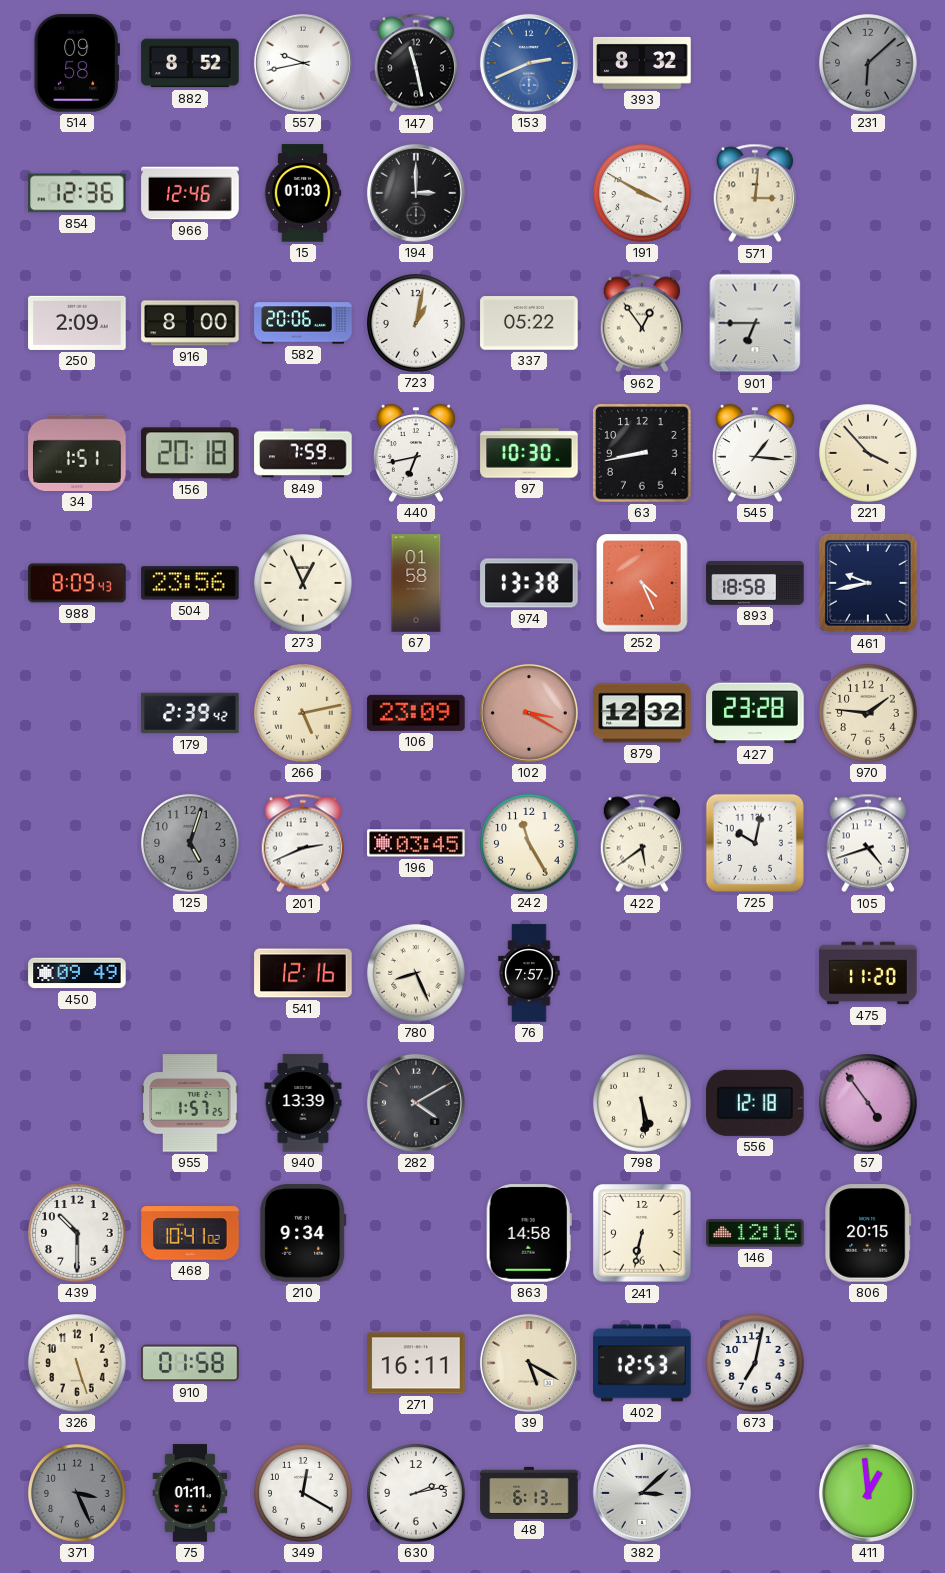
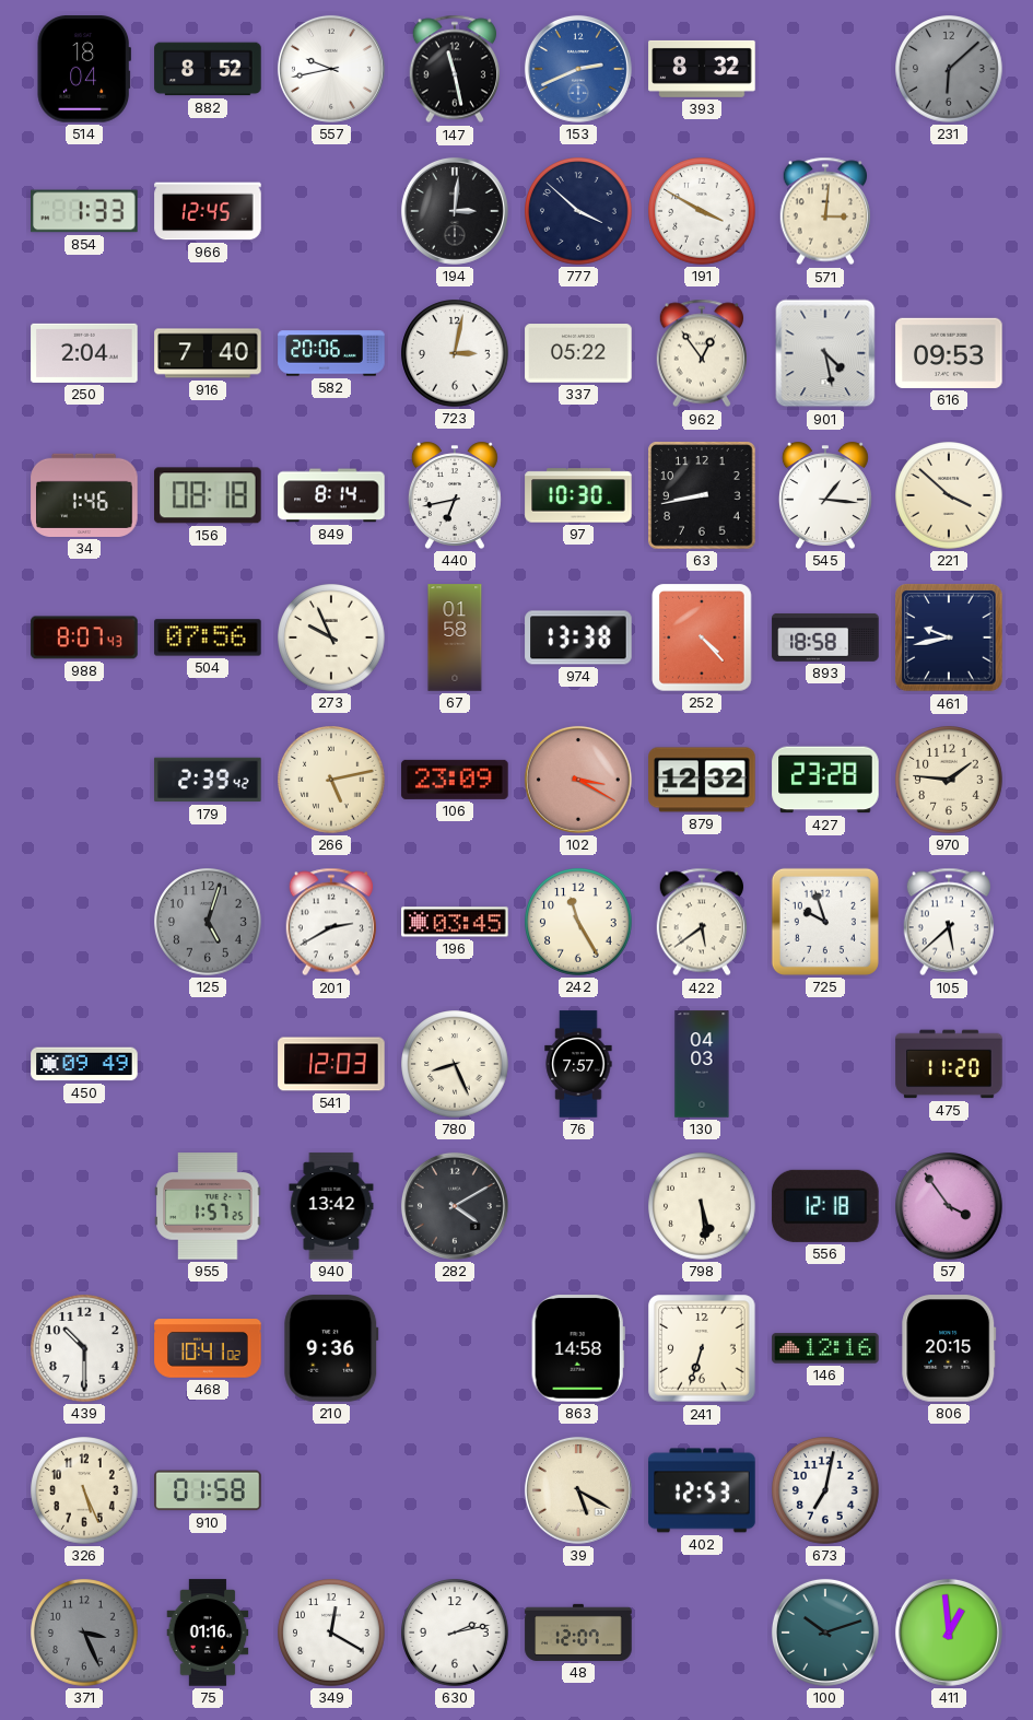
514: 09:58 -> 18:04 (83, 69)
854: 12:36 -> 1:33 (84, 211)
966: 12:46 -> 12:45 (208, 211)
15: 01:03 -> none (303, 193)
194: 3:00 -> 3:01 (455, 211)
777: none -> 3:52 (578, 211)
250: 2:09 -> 2:04 (84, 353)
916: 8:00 -> 7:40 (208, 353)
723: 1:02 -> 3:02 (455, 353)
901: 6:45 -> 4:28 (825, 353)
616: none -> 09:53 (949, 353)
34: 1:51 -> 1:46 (84, 495)
156: 20:18 -> 08:18 (209, 495)
849: 7:59 -> 8:14 (331, 495)
221: 3:53 -> 3:52 (949, 495)
988: 8:09 -> 8:07 (84, 637)
504: 23:56 -> 07:56 (208, 637)
273: 12:56 -> 9:56 (331, 637)
252: 4:26 -> 4:23 (702, 637)
201: 2:41 -> 2:40 (330, 922)
725: 10:02 -> 9:57 (825, 922)
105: 4:42 -> 5:38 (948, 922)
541: 12:16 -> 12:03 (331, 1064)
130: none -> 04:03 (702, 1064)
940: 13:39 -> 13:42 (331, 1206)
57: 4:54 -> 3:54 (949, 1206)
210: 9:34 -> 9:36 (331, 1348)
241: 6:32 -> 6:33 (702, 1348)
326: 5:27 -> 5:26 (84, 1490)
271: 16:11 -> none (416, 1363)
75: 01:11 -> 01:16 (208, 1633)
48: 6:13 -> 12:07 (578, 1633)
382: 3:08 -> none (642, 1493)
100: none -> 10:12 (825, 1633)
